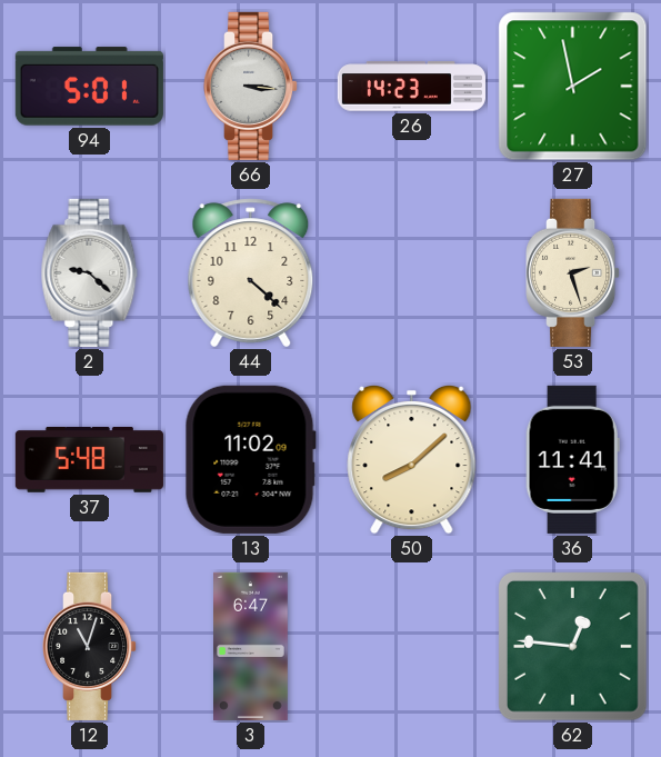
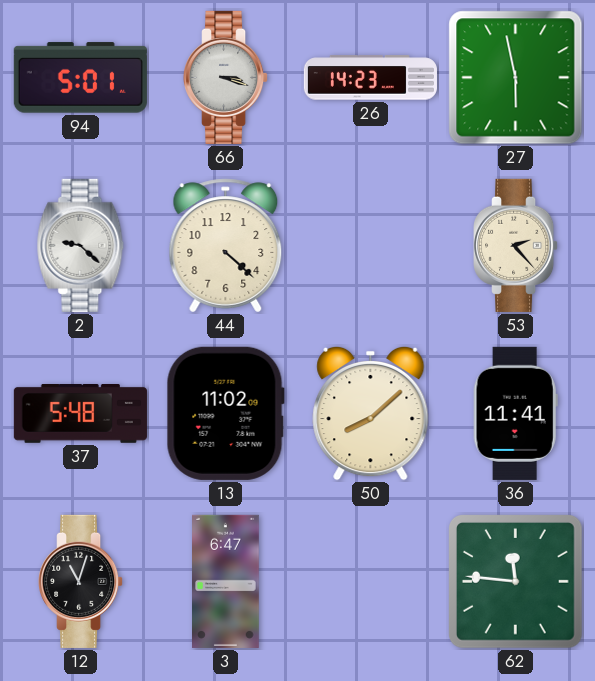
66: 3:16 -> 3:18 (227, 77)
27: 1:58 -> 5:58 (516, 78)
53: 2:27 -> 2:23 (517, 245)
62: 12:46 -> 11:46 (516, 582)
